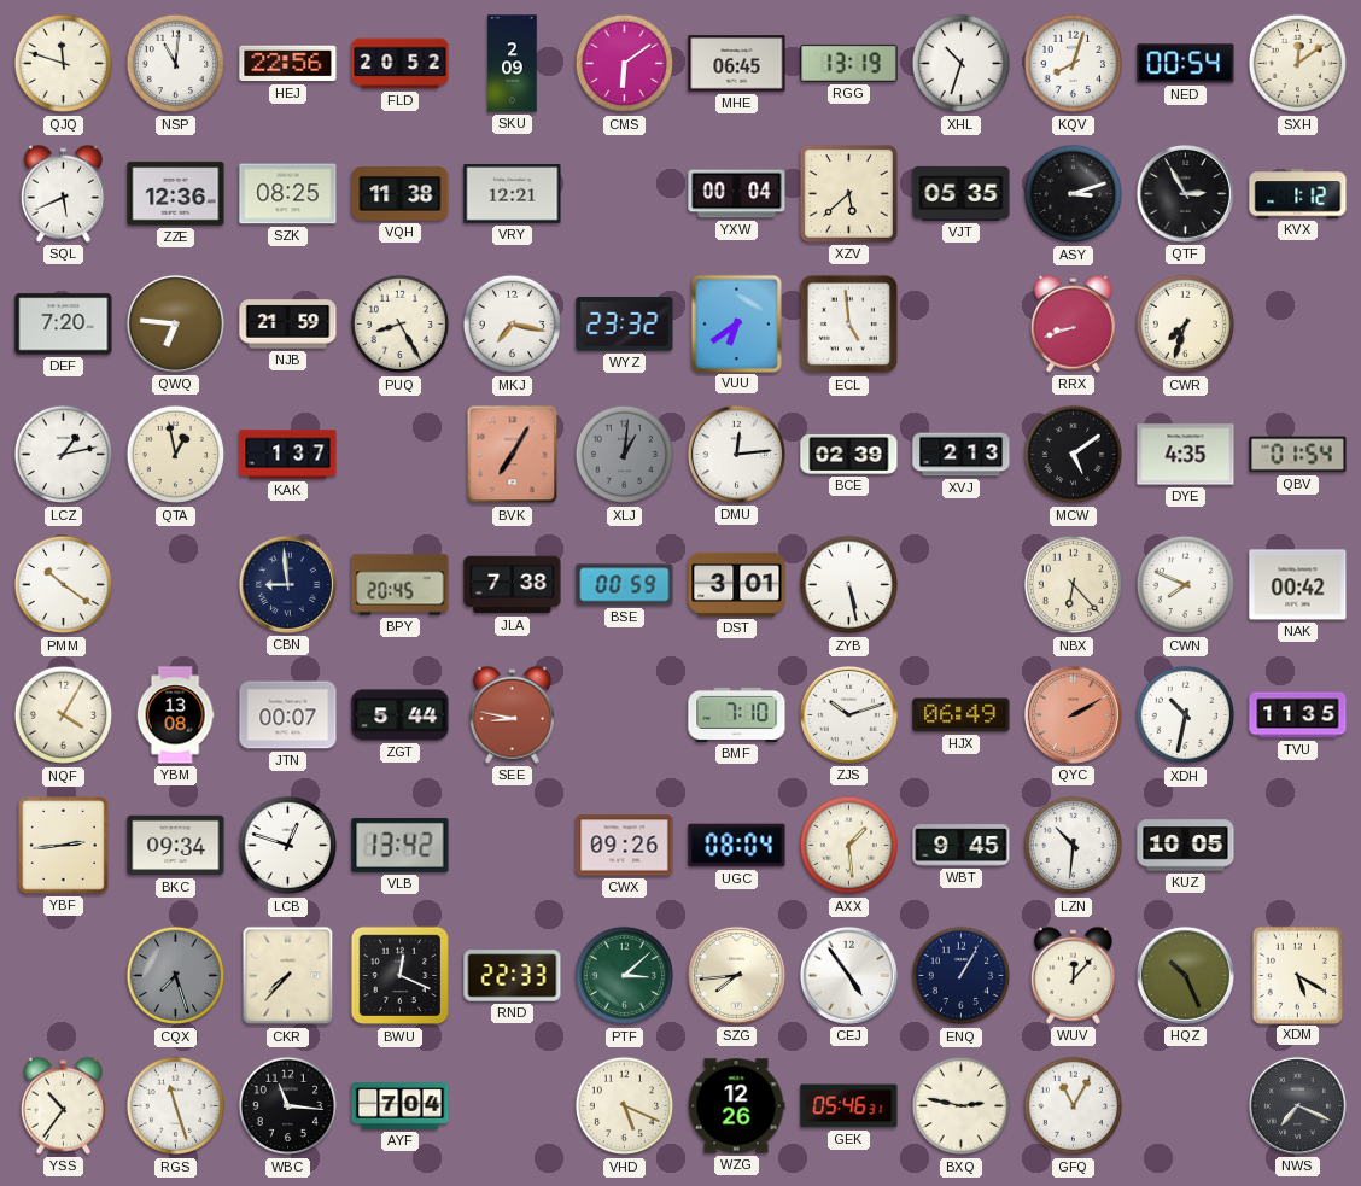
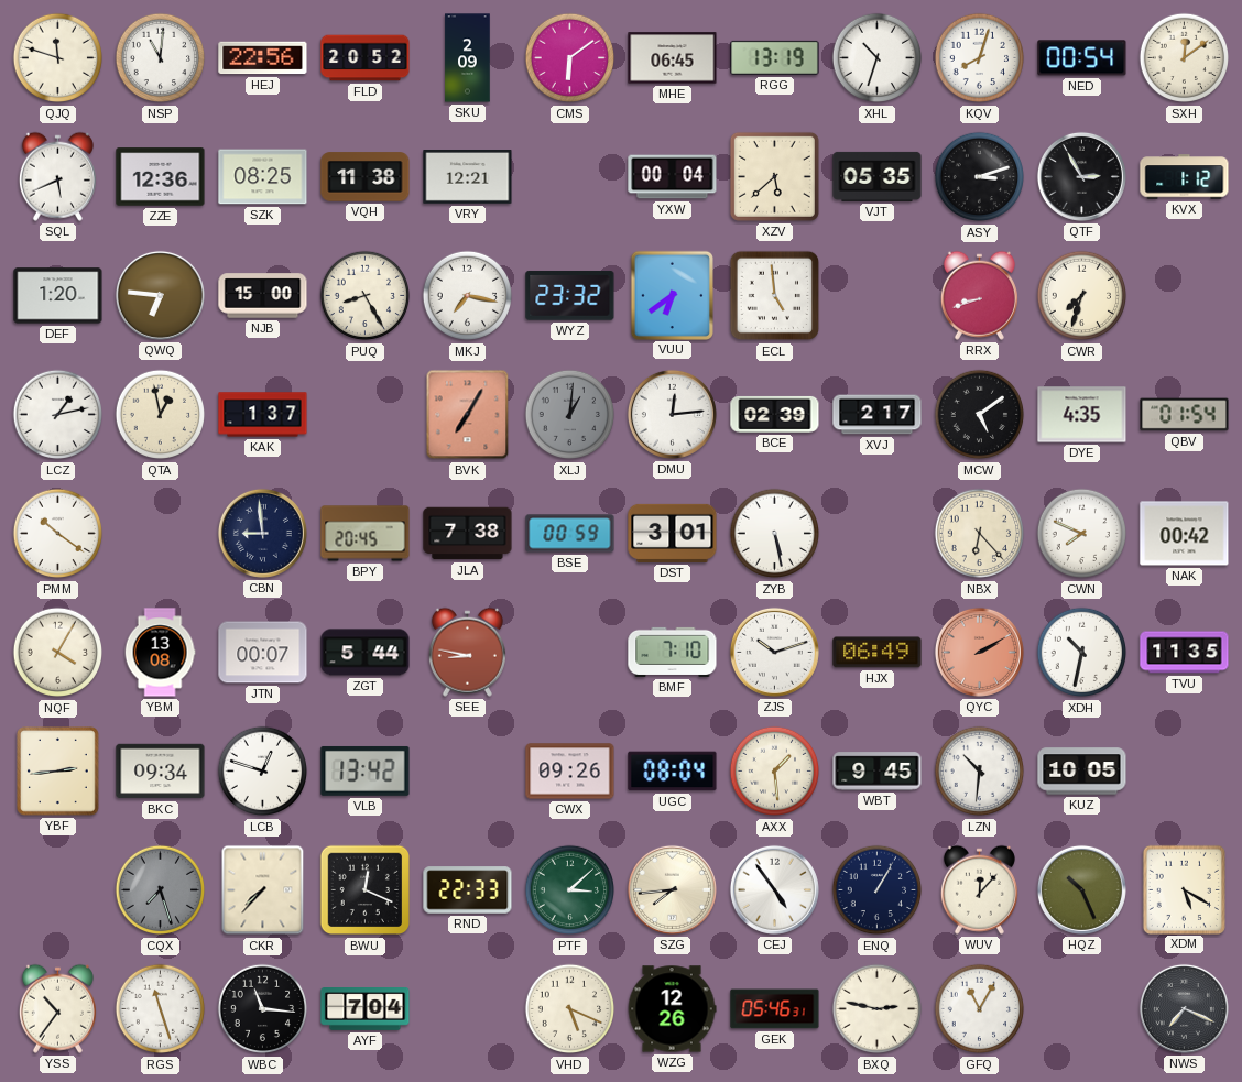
DEF: 7:20 -> 1:20 (58, 296)
NJB: 21:59 -> 15:00 (263, 296)
XVJ: 2:13 -> 2:17 (878, 415)
